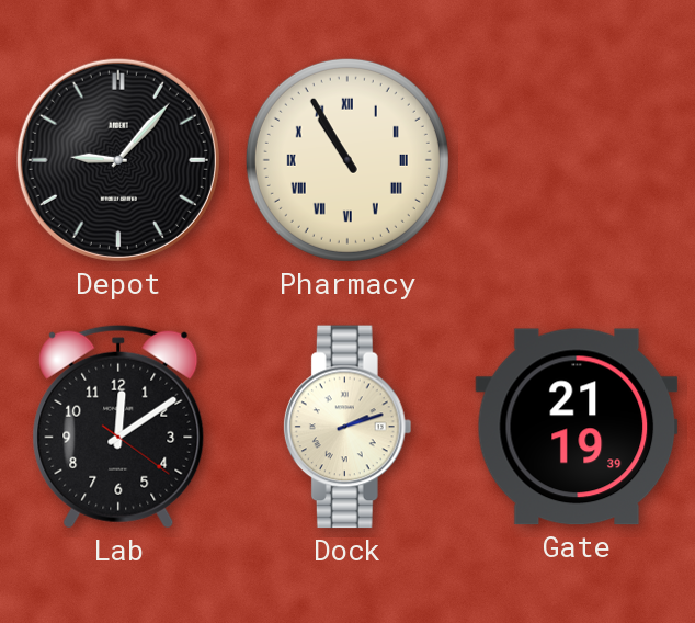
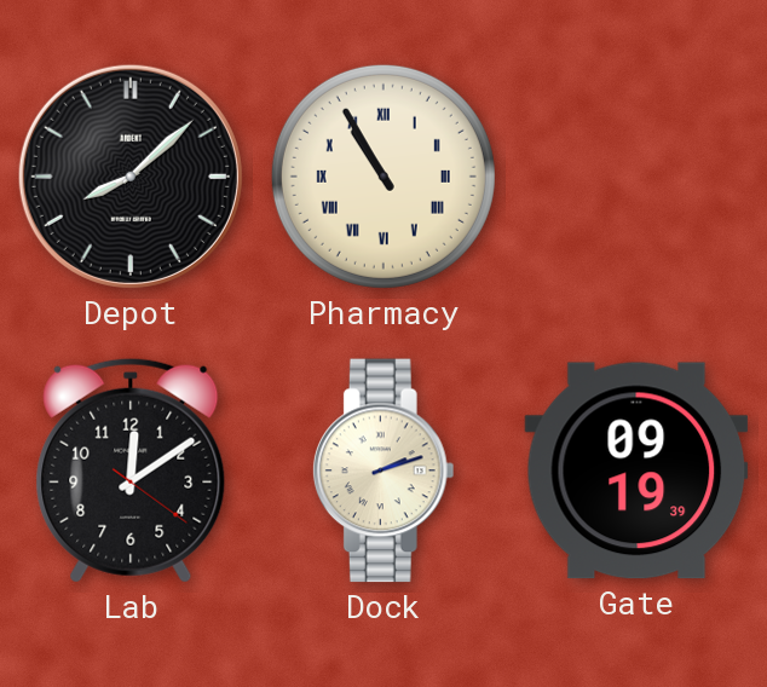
Depot: 9:07 -> 8:08 (131, 177)
Gate: 21:19 -> 09:19 (636, 470)
